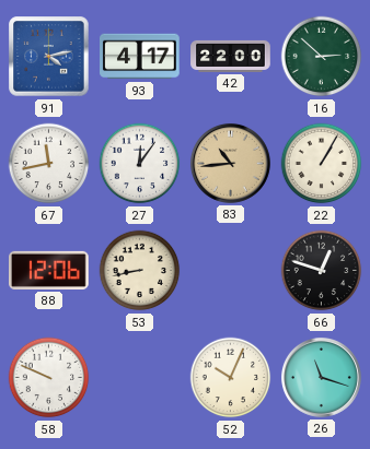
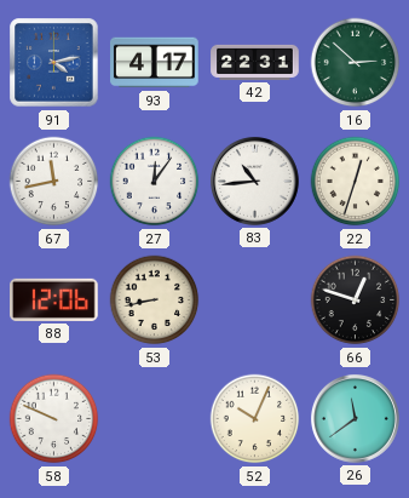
42: 22:00 -> 22:31 (255, 62)
83 dial: champagne -> white (254, 181)
22: 1:05 -> 12:33 (356, 182)
26: 11:18 -> 11:39 (355, 418)
